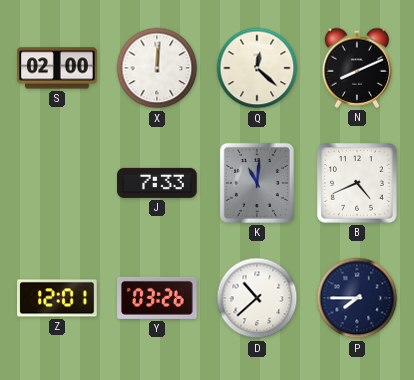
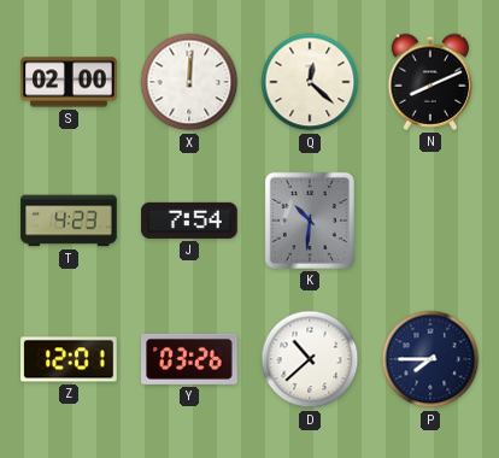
T: none -> 4:23 (69, 221)
J: 7:33 -> 7:54 (189, 221)
K: 11:01 -> 10:31 (310, 221)
B: 4:41 -> none (358, 184)
